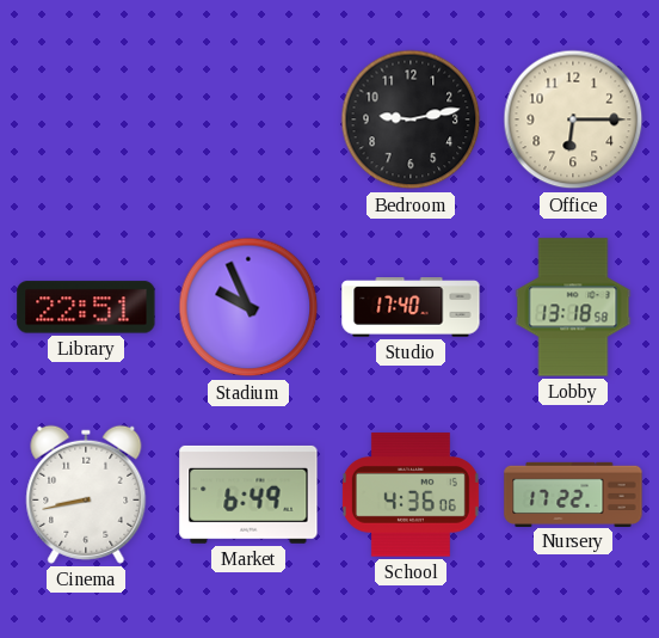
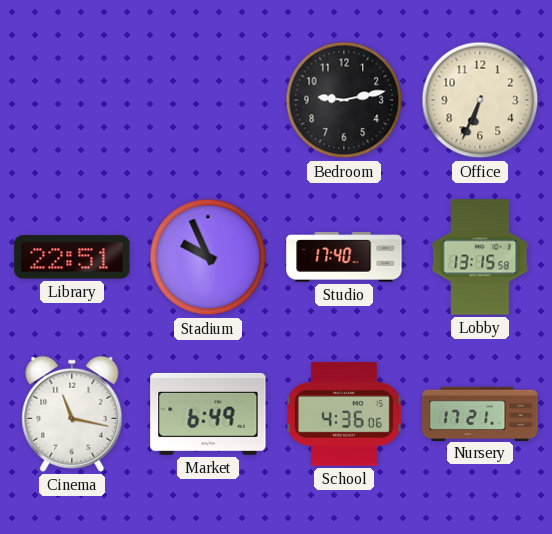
Office: 6:15 -> 6:34 (480, 100)
Lobby: 13:18 -> 13:15 (480, 257)
Cinema: 8:43 -> 11:17 (72, 414)
Nursery: 17:22 -> 17:21 (480, 413)
